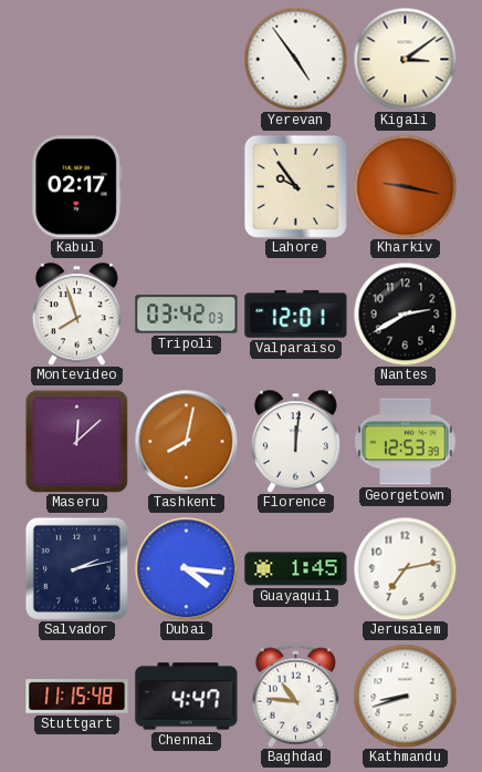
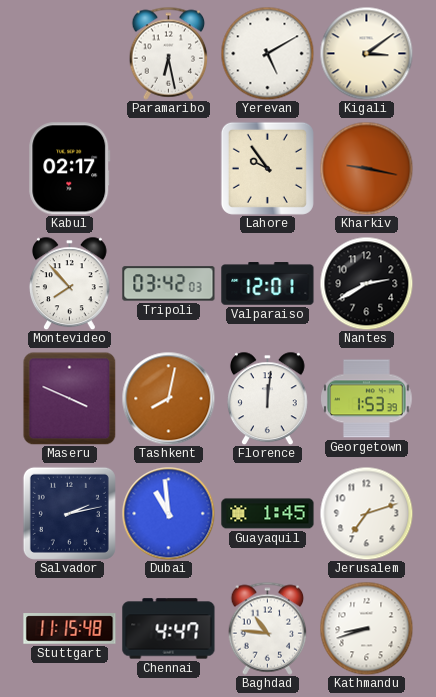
Paramaribo: none -> 6:28 (169, 53)
Yerevan: 4:54 -> 5:10 (267, 53)
Montevideo: 7:57 -> 7:53 (69, 283)
Maseru: 12:08 -> 3:49 (69, 398)
Georgetown: 12:53 -> 1:53 (367, 399)
Dubai: 4:16 -> 10:59 (168, 513)
Jerusalem: 7:13 -> 7:12 (366, 513)
